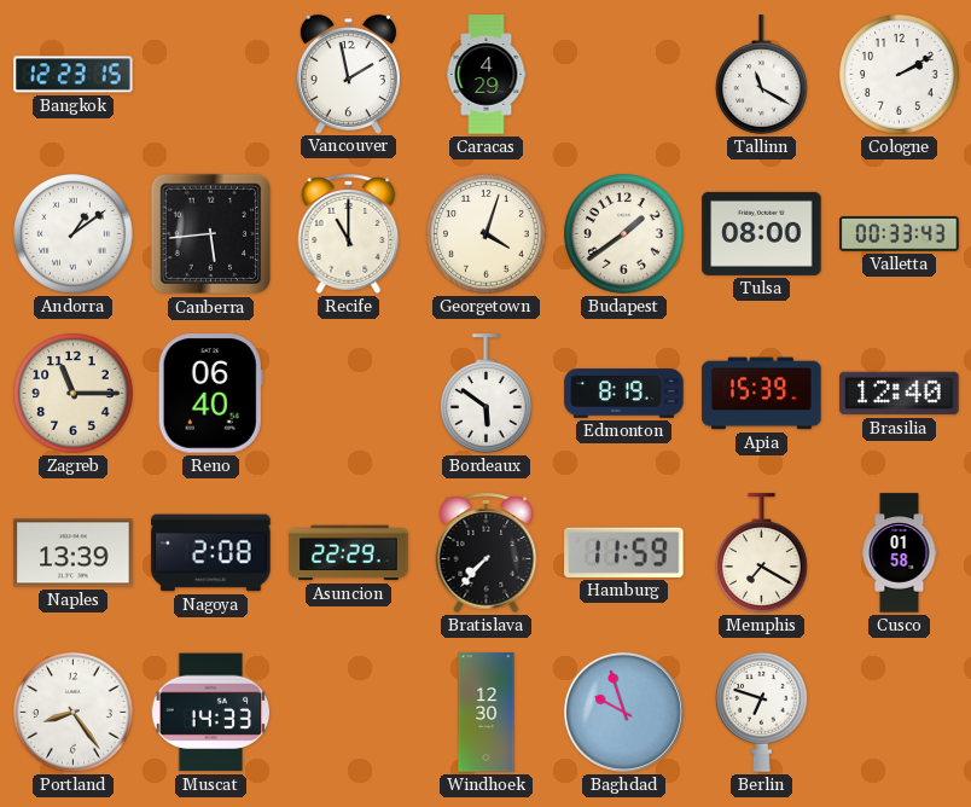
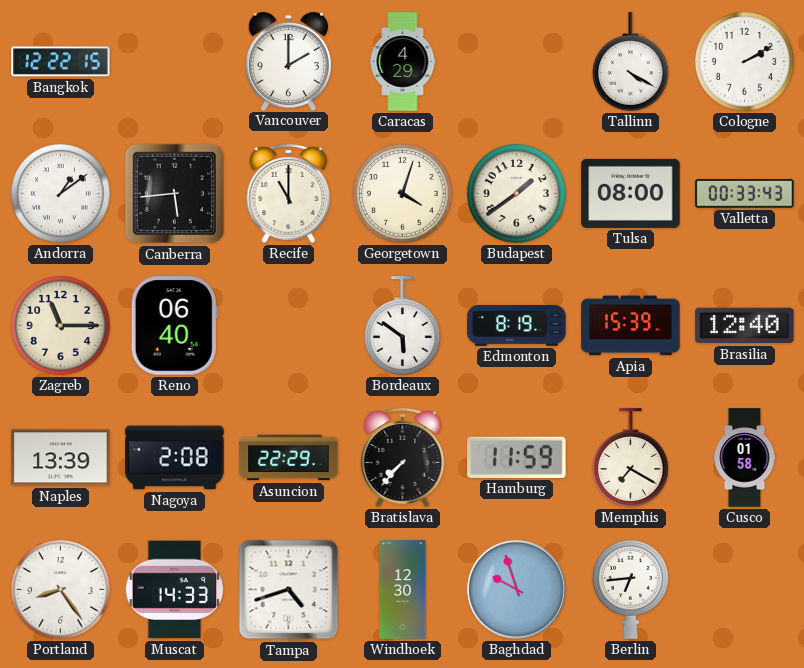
Bangkok: 12:23 -> 12:22 (61, 62)
Vancouver: 1:58 -> 2:00 (288, 61)
Tallinn: 11:20 -> 4:20 (631, 62)
Tampa: none -> 4:42 (289, 590)
Berlin: 6:48 -> 6:44 (631, 589)
